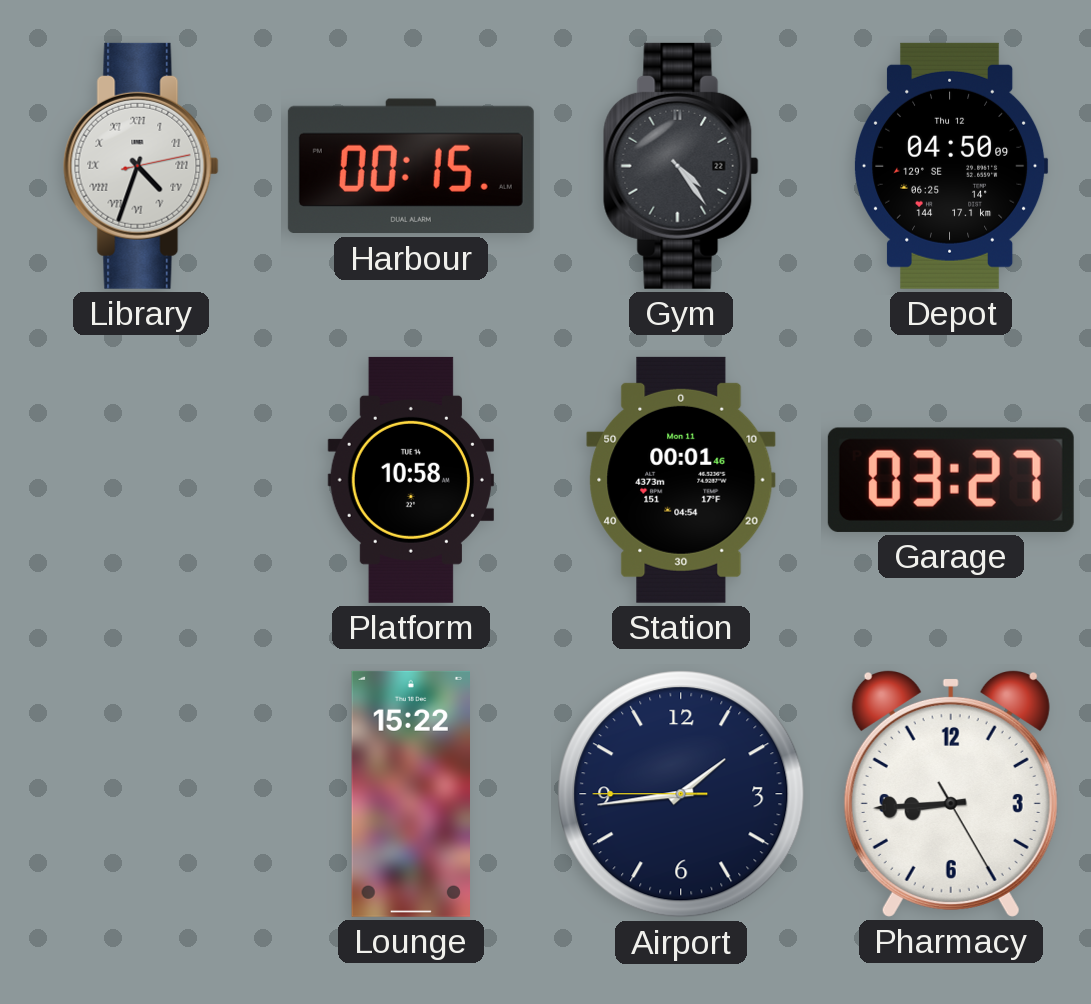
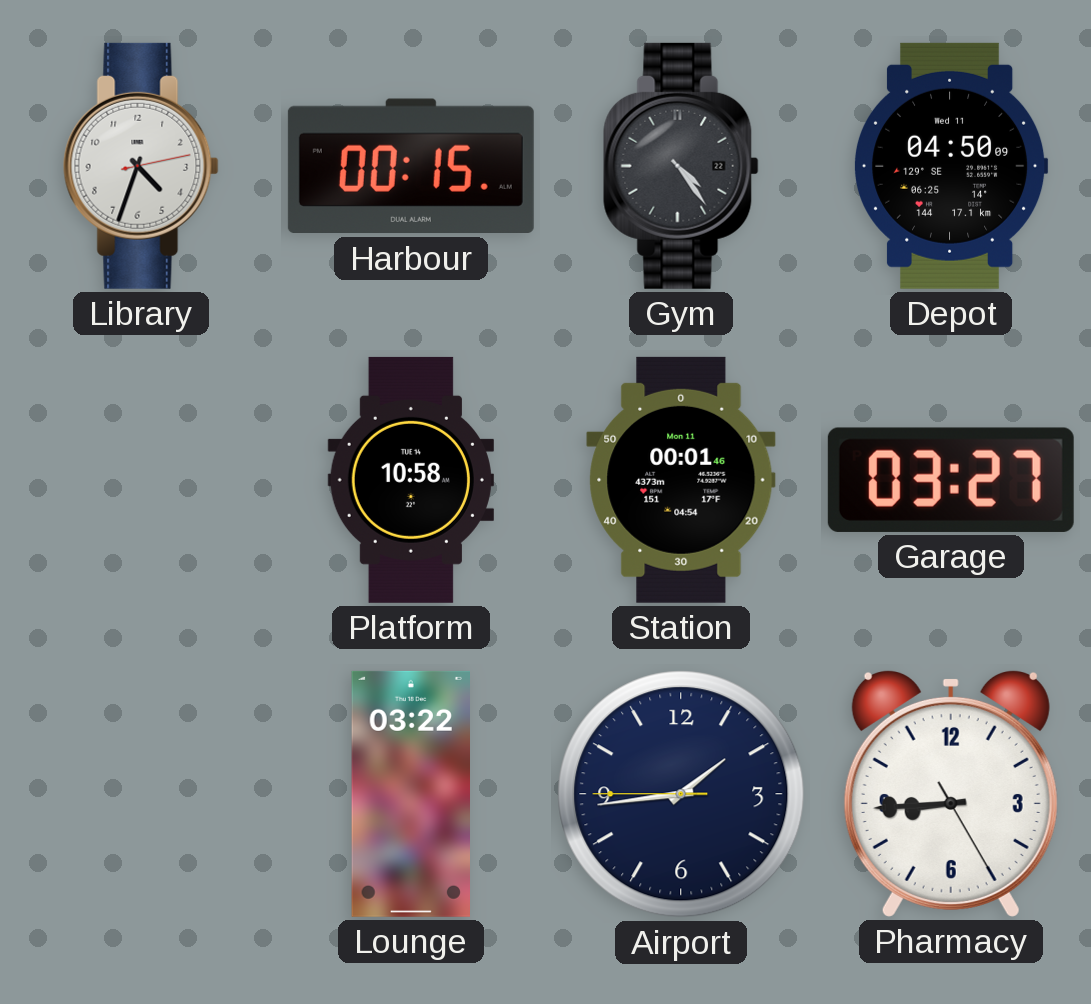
Library numerals: Roman -> Arabic (141, 166)
Depot date: Thu 12 -> Wed 11 (951, 166)
Lounge: 15:22 -> 03:22 (410, 794)
